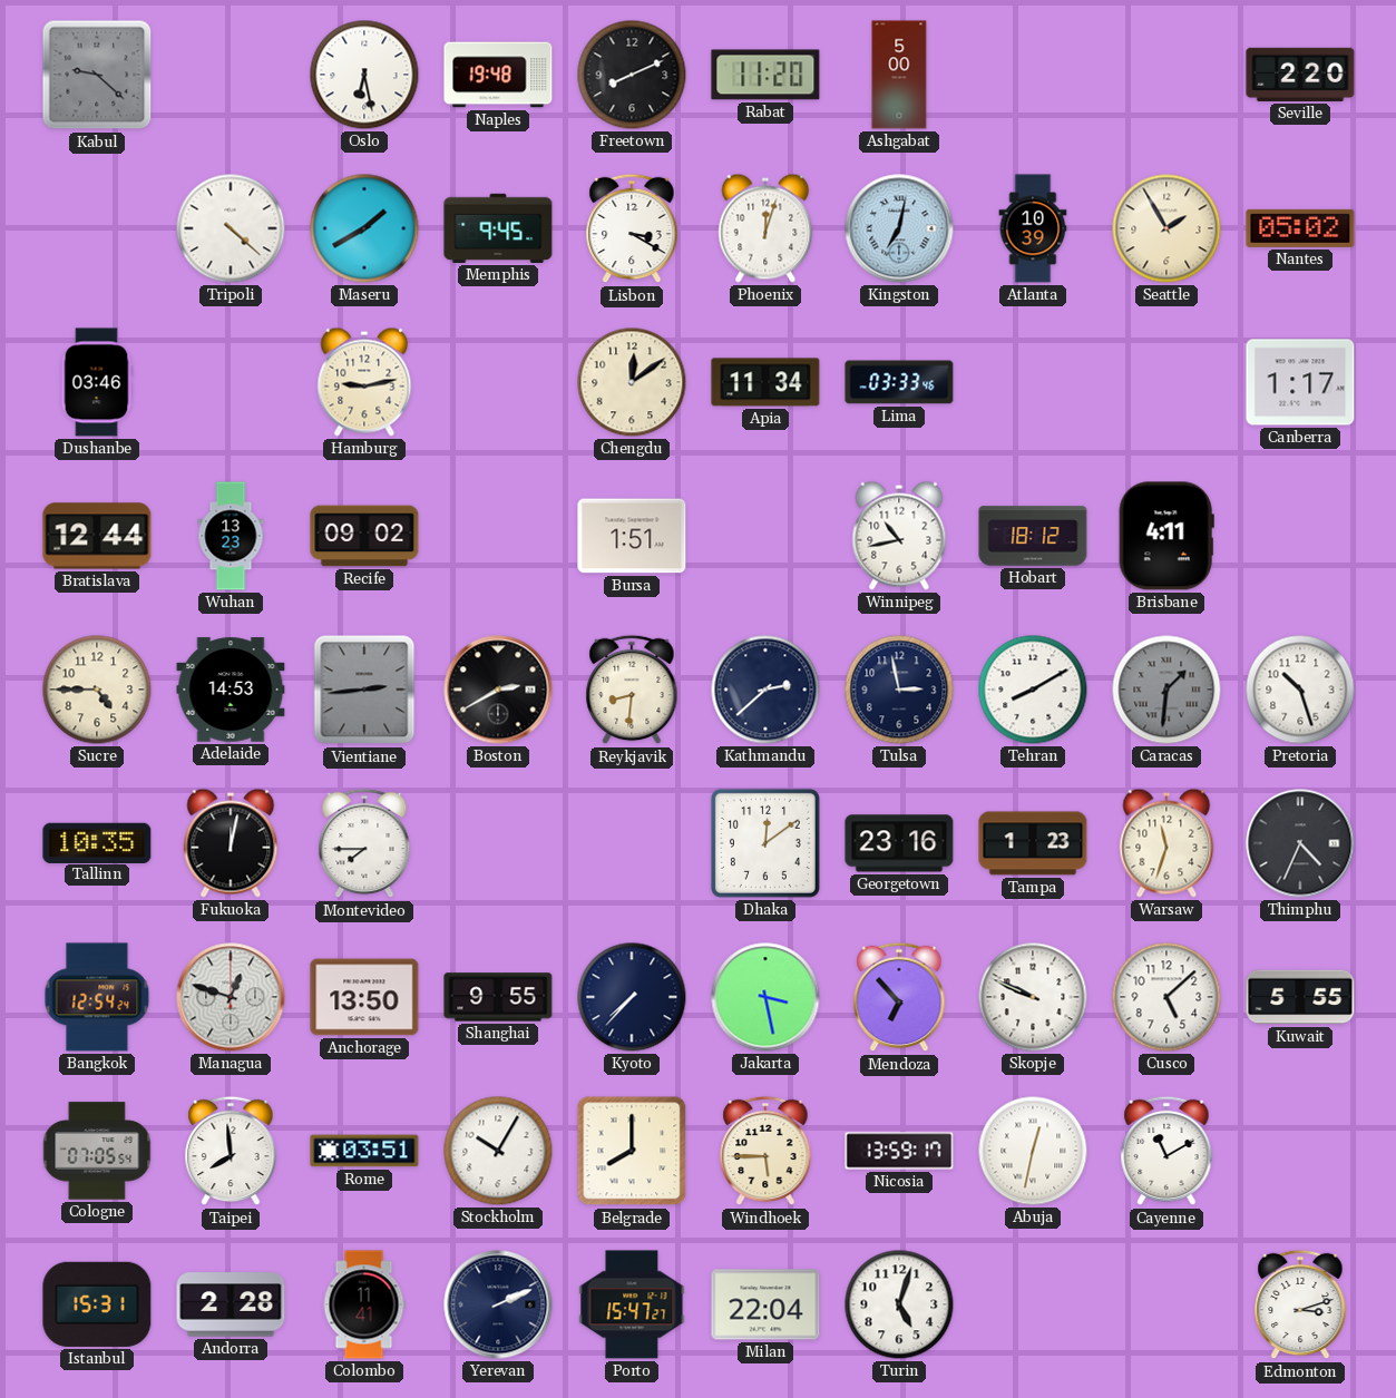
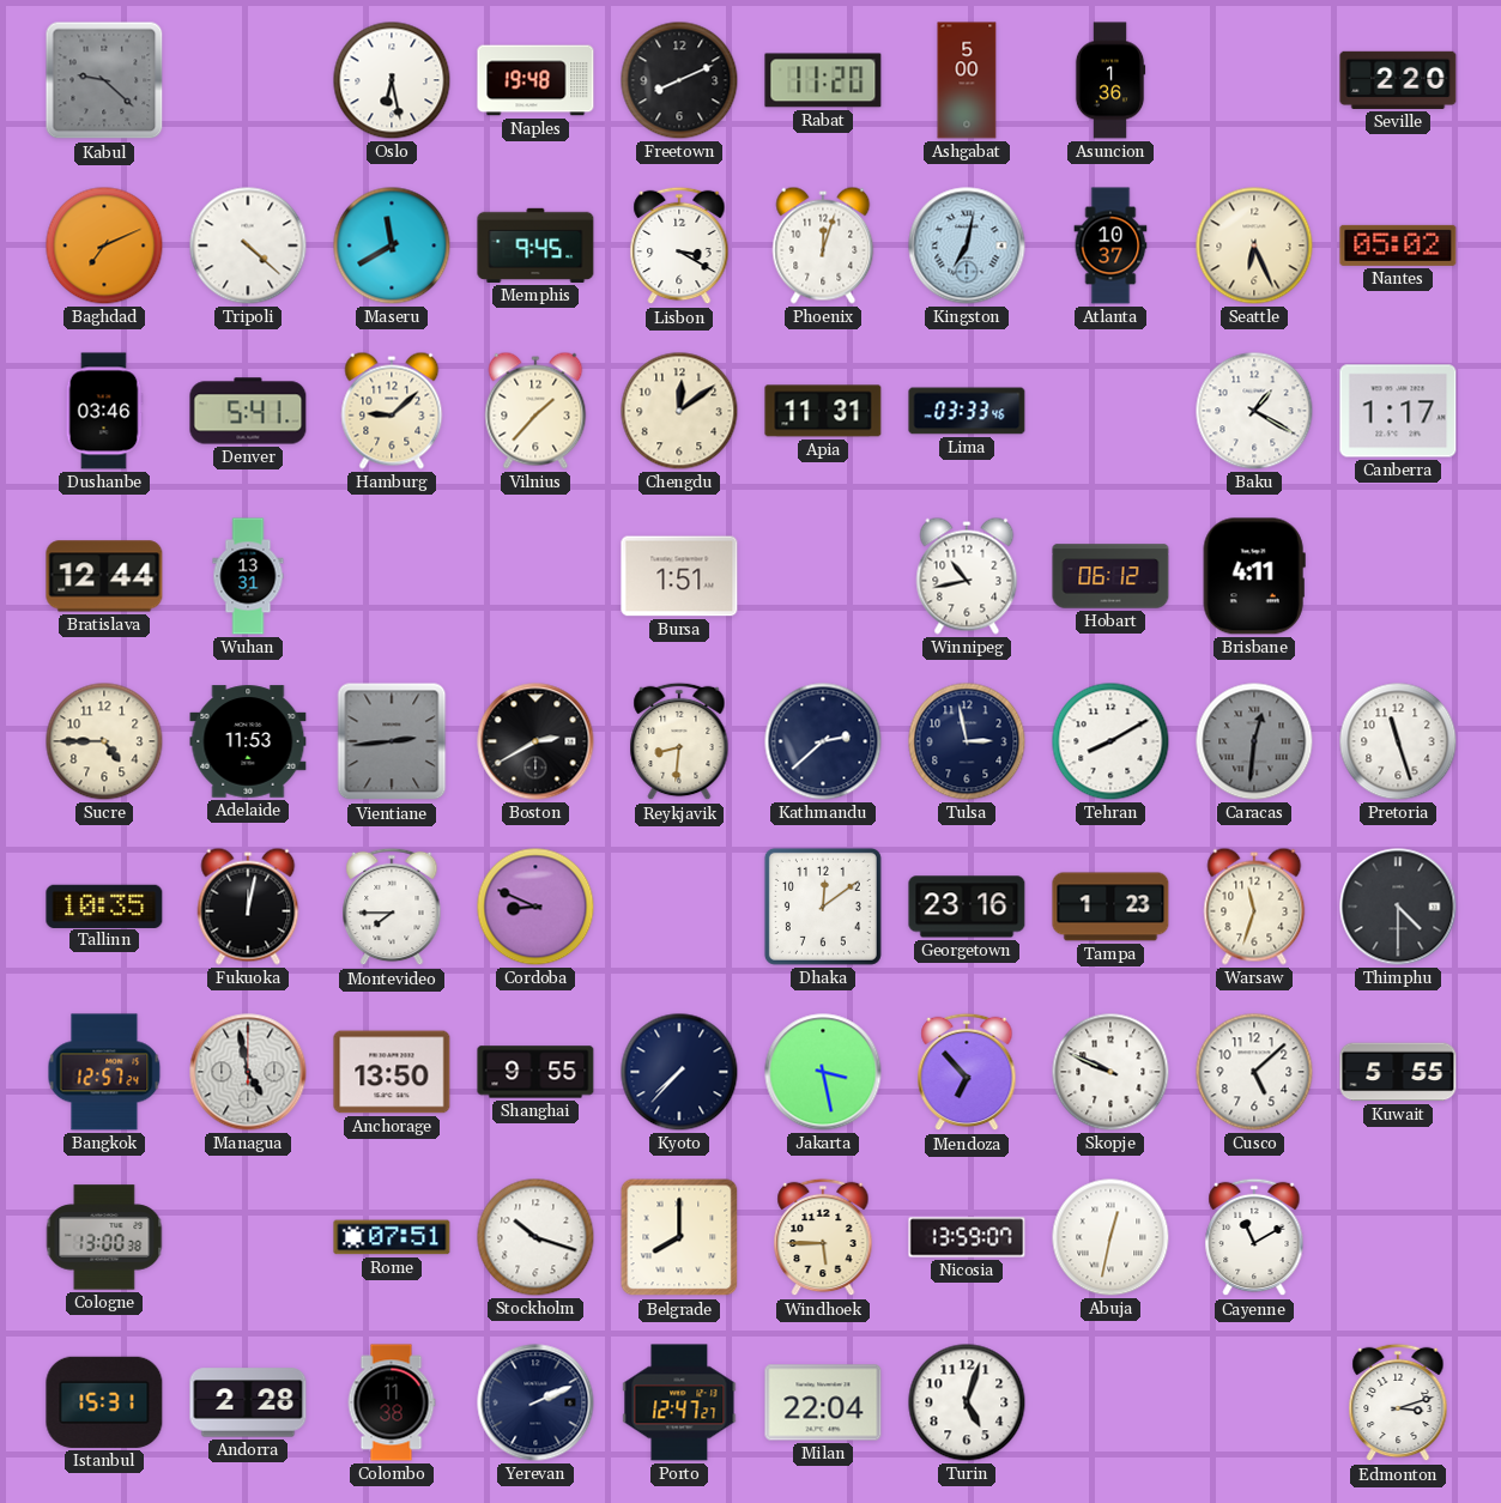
Asuncion: none -> 1:36 (1110, 80)
Baghdad: none -> 7:11 (104, 246)
Maseru: 1:40 -> 11:40 (392, 246)
Atlanta: 10:39 -> 10:37 (1110, 246)
Seattle: 1:55 -> 6:26 (1254, 246)
Denver: none -> 5:41 (248, 411)
Hamburg: 9:13 -> 9:08 (392, 411)
Vilnius: none -> 1:37 (535, 411)
Apia: 11:34 -> 11:31 (823, 411)
Baku: none -> 1:20 (1254, 411)
Wuhan: 13:23 -> 13:31 (248, 576)
Recife: 09:02 -> none (364, 536)
Hobart: 18:12 -> 06:12 (1110, 576)
Adelaide: 14:53 -> 11:53 (248, 741)
Caracas: 1:31 -> 12:31 (1254, 741)
Pretoria: 10:27 -> 11:27 (1398, 741)
Cordoba: none -> 8:49 (535, 907)
Thimphu: 4:34 -> 4:30 (1398, 907)
Bangkok: 12:54 -> 12:57 (104, 1072)
Managua: 12:48 -> 4:58 (248, 1072)
Cologne: 07:05 -> 13:00 (104, 1237)
Taipei: 7:59 -> none (231, 1151)
Rome: 03:51 -> 07:51 (392, 1237)
Stockholm: 10:05 -> 10:18 (535, 1237)
Nicosia: 13:59:17 -> 13:59:07 (967, 1237)
Colombo: 11:41 -> 11:38 (392, 1402)
Porto: 15:47 -> 12:47 (679, 1402)
